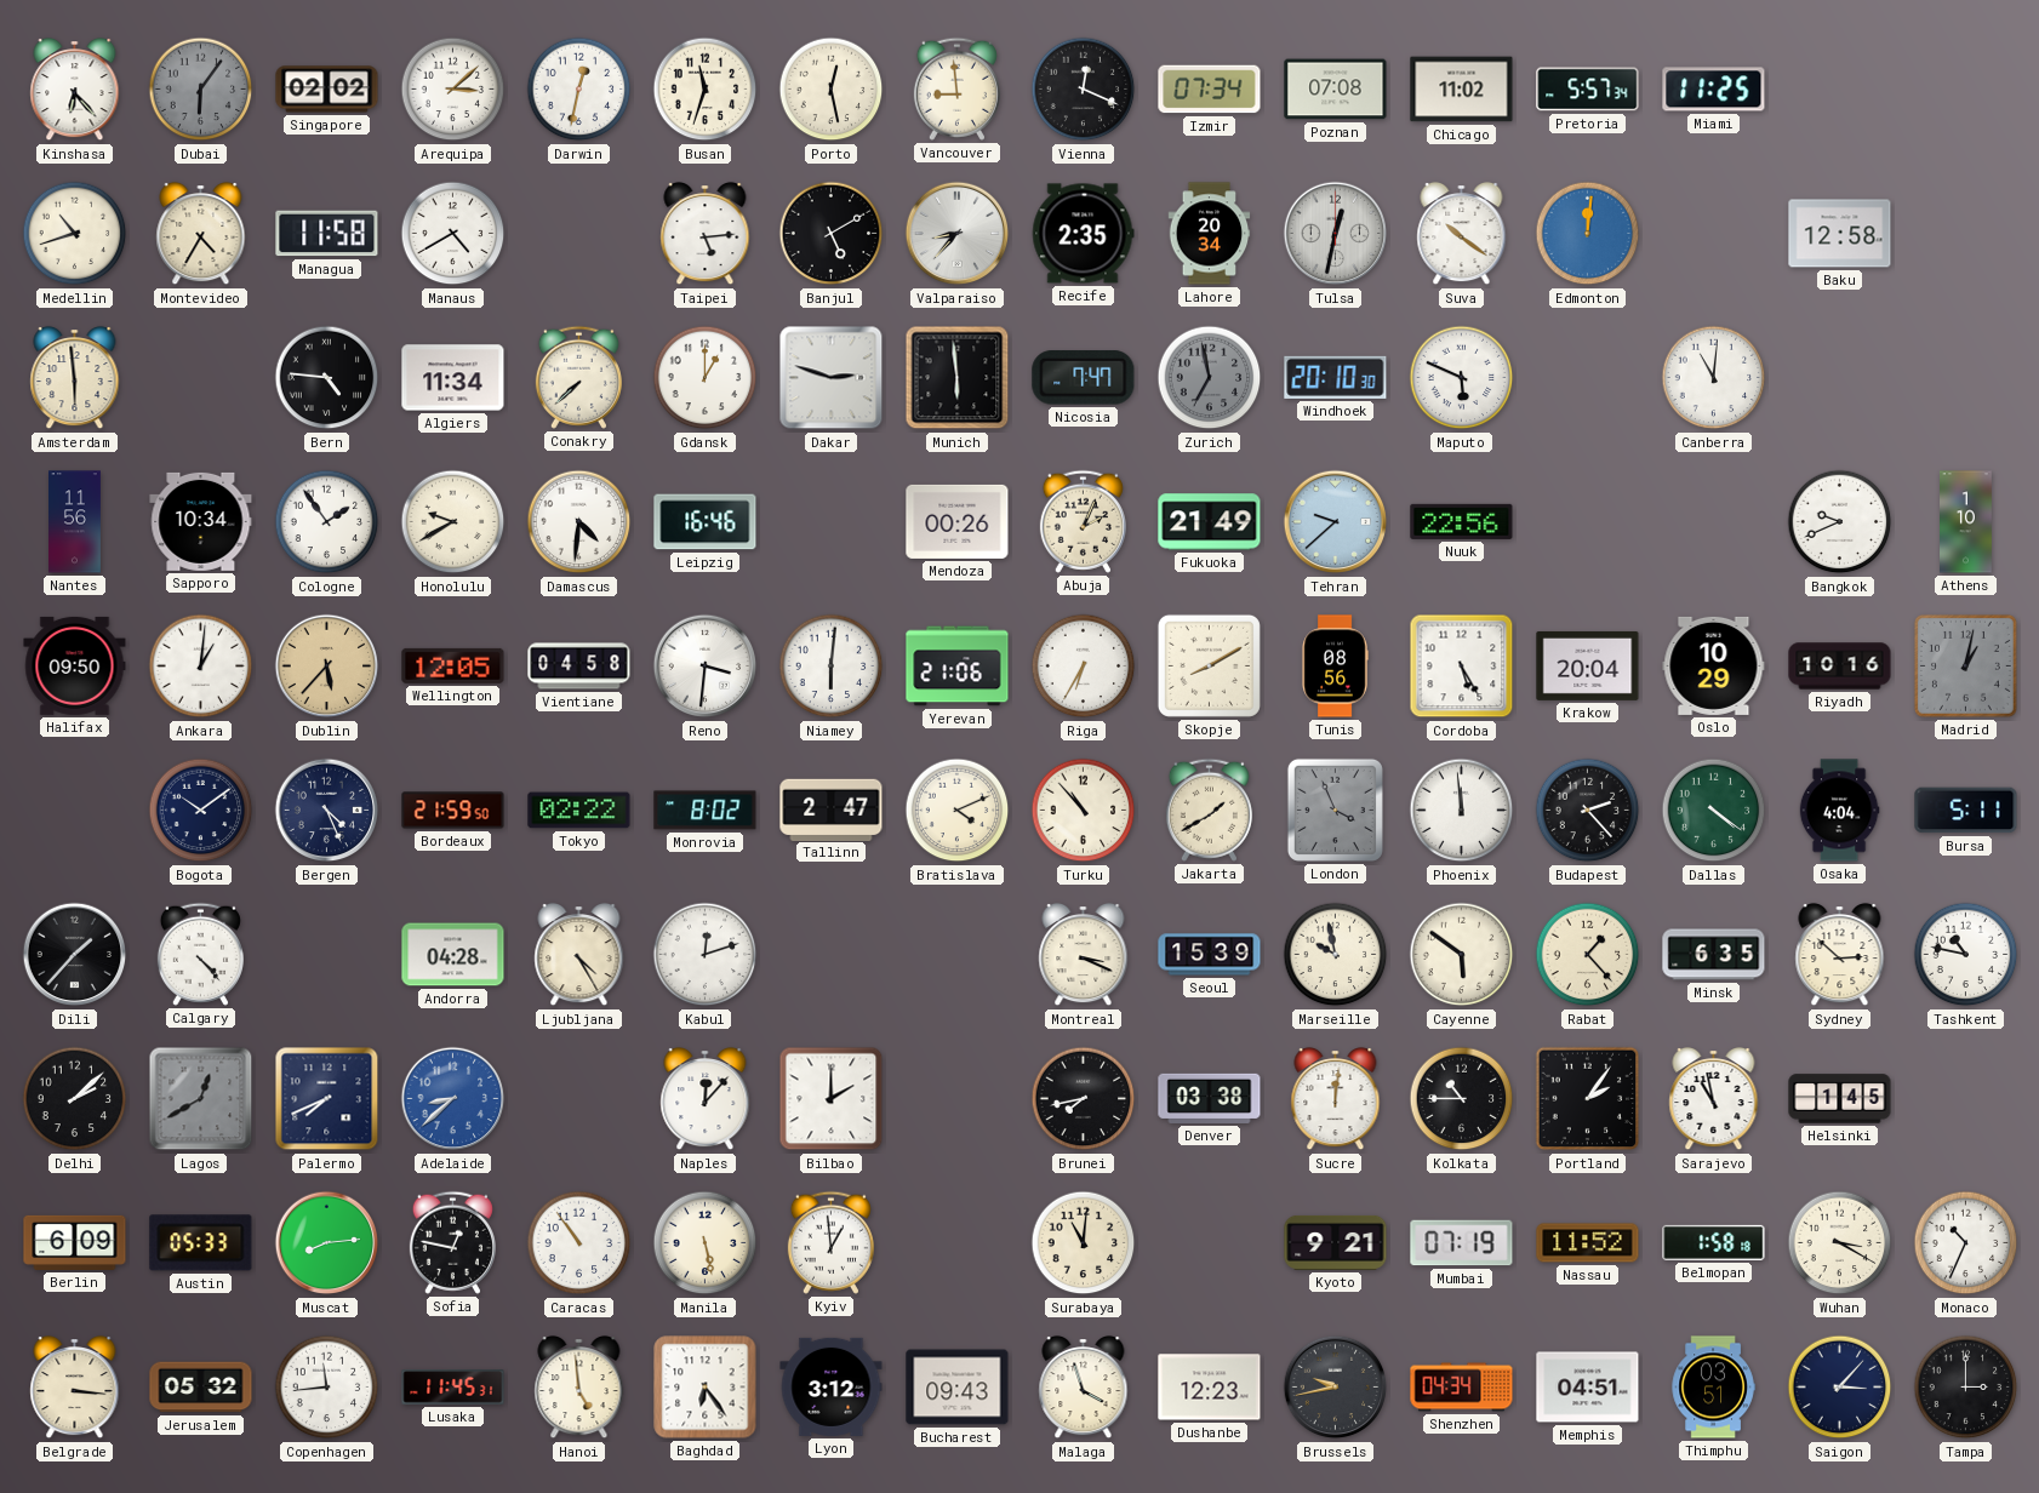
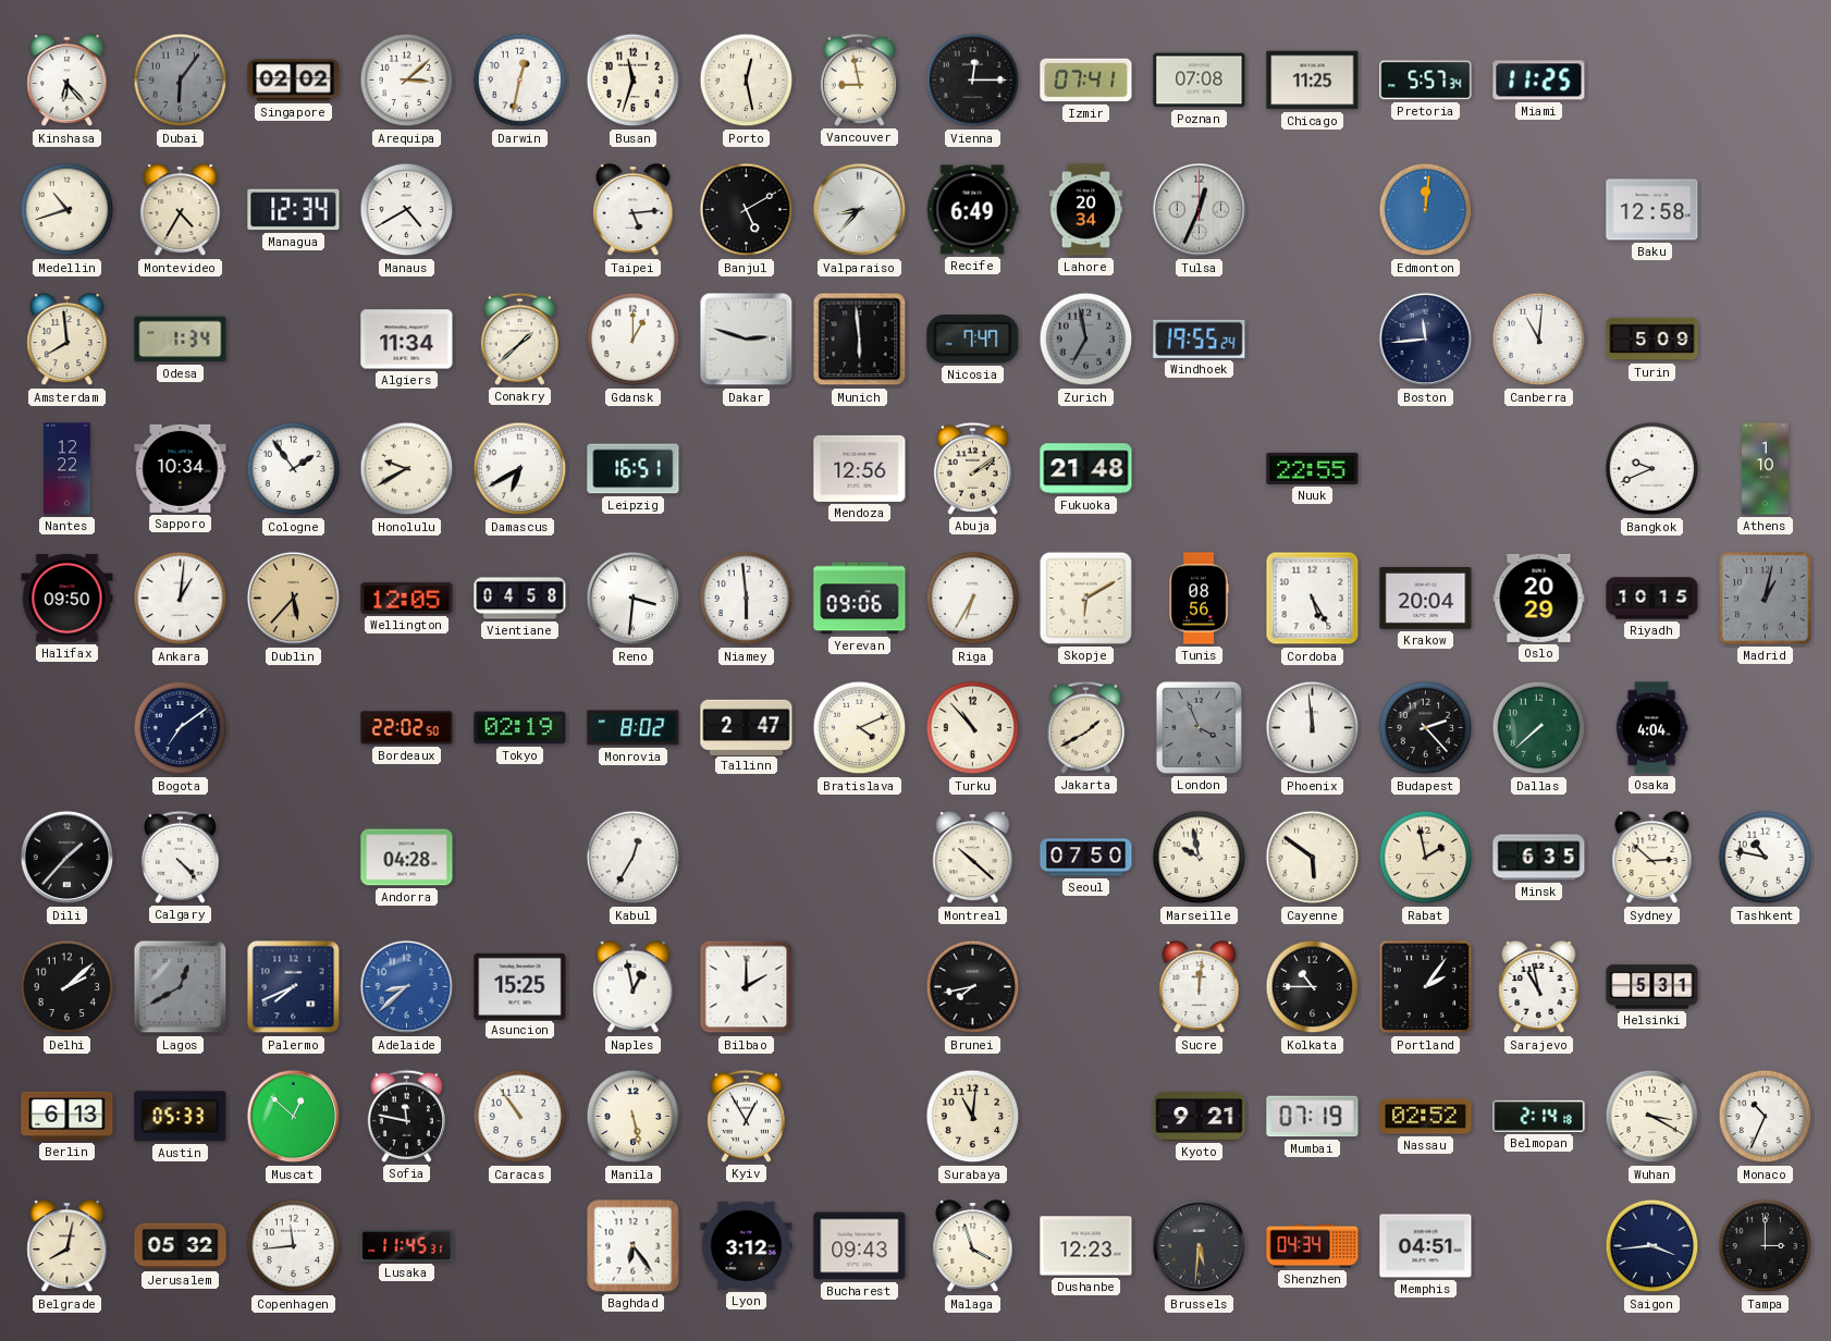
Vancouver: 8:59 -> 8:58 (859, 79)
Vienna: 12:19 -> 12:15 (973, 81)
Izmir: 07:34 -> 07:41 (1086, 81)
Chicago: 11:02 -> 11:25 (1313, 81)
Managua: 11:58 -> 12:34 (294, 210)
Recife: 2:35 -> 6:49 (972, 210)
Tulsa: 12:32 -> 12:34 (1200, 210)
Suva: 10:21 -> none (1462, 234)
Amsterdam: 5:59 -> 7:59 (67, 340)
Odesa: none -> 1:34 (181, 340)
Bern: 4:46 -> none (327, 378)
Conakry: 7:38 -> 1:38 (519, 339)
Windhoek: 20:10 -> 19:55 (1200, 339)
Maputo: 5:49 -> none (1462, 378)
Boston: none -> 11:44 (1426, 340)
Turin: none -> 5:09 (1652, 340)
Nantes: 11:56 -> 12:22 (67, 469)
Damascus: 4:31 -> 6:40 (520, 469)
Leipzig: 16:46 -> 16:51 (634, 469)
Mendoza: 00:26 -> 12:56 (860, 468)
Abuja: 2:04 -> 2:09 (972, 468)
Fukuoka: 21:49 -> 21:48 (1086, 469)
Tehran: 9:38 -> none (1336, 522)
Nuuk: 22:56 -> 22:55 (1313, 468)
Niamey: 6:01 -> 5:59 (747, 599)
Yerevan: 21:06 -> 09:06 (860, 599)
Skopje: 8:10 -> 6:10 (1085, 598)
Oslo: 10:29 -> 20:29 (1539, 598)
Riyadh: 10:16 -> 10:15 (1652, 599)
Bogota: 10:09 -> 7:09 (181, 728)
Bergen: 4:26 -> none (327, 811)
Bordeaux: 21:59 -> 22:02 (407, 728)
Tokyo: 02:22 -> 02:19 (520, 728)
Dallas: 4:21 -> 7:38 (1539, 728)
Bursa: 5:11 -> none (1966, 811)
Ljubljana: 4:25 -> none (579, 955)
Kabul: 12:12 -> 12:35 (634, 858)
Montreal: 3:19 -> 10:22 (973, 858)
Seoul: 15:39 -> 07:50 (1086, 858)
Rabat: 1:23 -> 1:58 (1426, 858)
Asuncion: none -> 15:25 (520, 986)
Naples: 12:07 -> 12:58 (634, 987)
Denver: 03:38 -> none (1210, 1098)
Helsinki: 1:45 -> 5:31 (1652, 987)
Berlin: 6:09 -> 6:13 (67, 1116)
Muscat: 8:14 -> 12:52 (294, 1117)
Sofia: 12:47 -> 11:47 (406, 1116)
Kyiv: 12:59 -> 12:55 (746, 1116)
Nassau: 11:52 -> 02:52 (1426, 1117)
Belmopan: 1:58 -> 2:14 (1539, 1116)
Belgrade: 3:16 -> 8:02 (67, 1246)
Hanoi: 4:59 -> none (579, 1388)
Brussels: 9:43 -> 5:31 (1200, 1246)
Thimphu: 03:51 -> none (1713, 1388)
Saigon: 3:07 -> 3:44 (1652, 1246)
